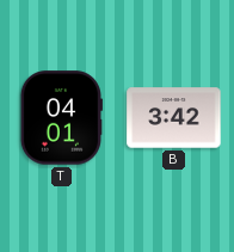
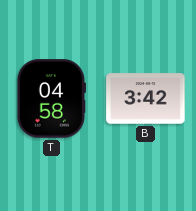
T: 04:01 -> 04:58 (51, 99)
